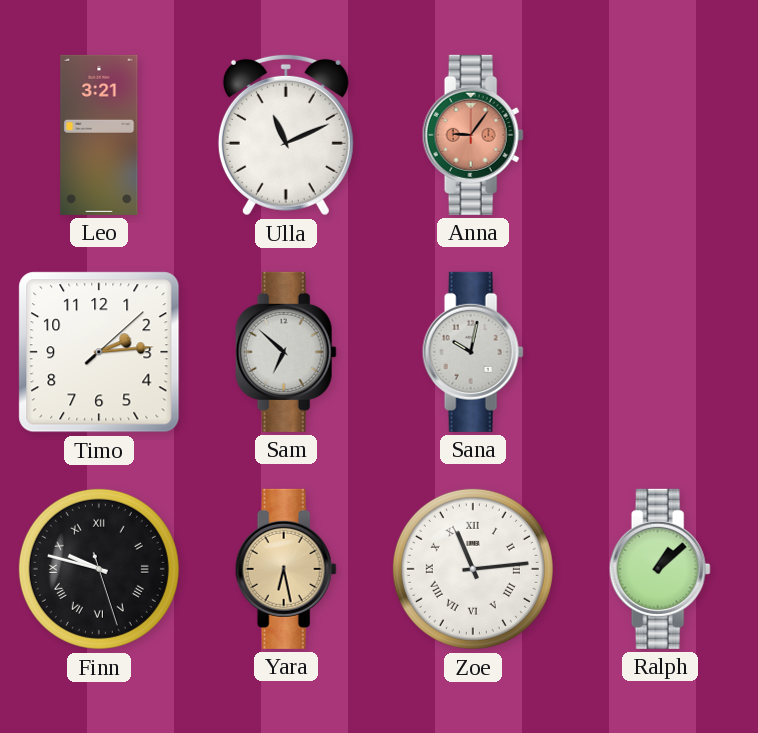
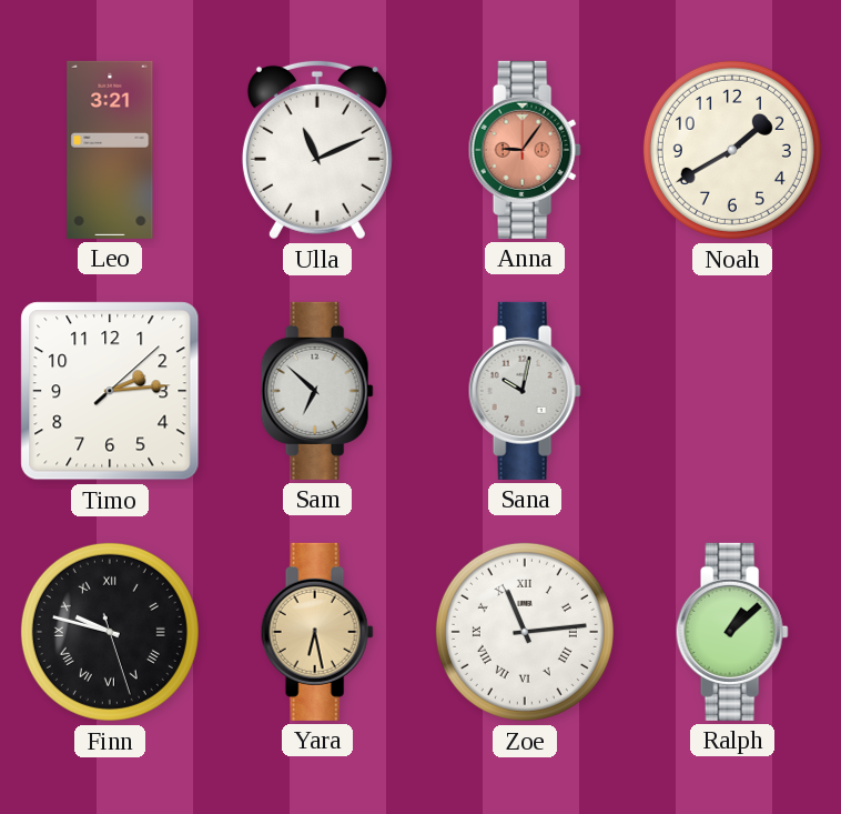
Noah: none -> 1:40 (732, 150)
